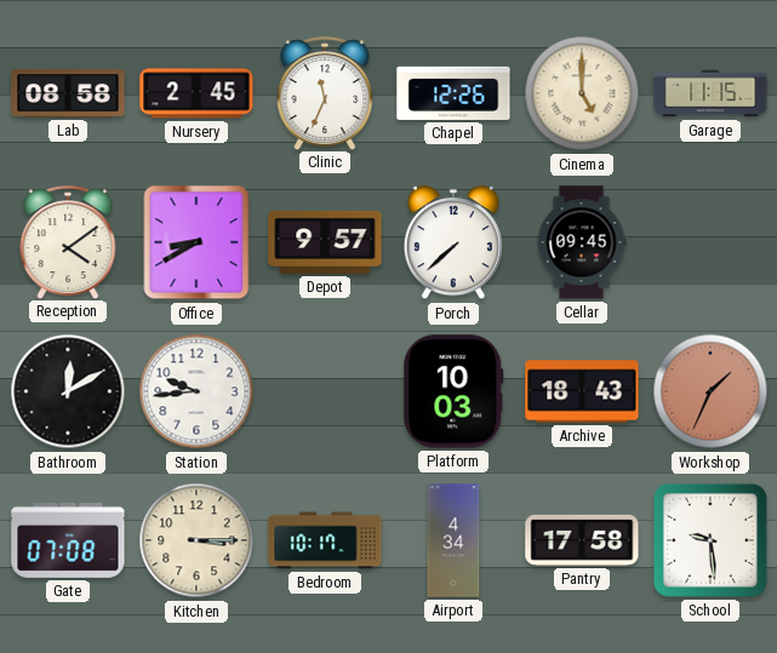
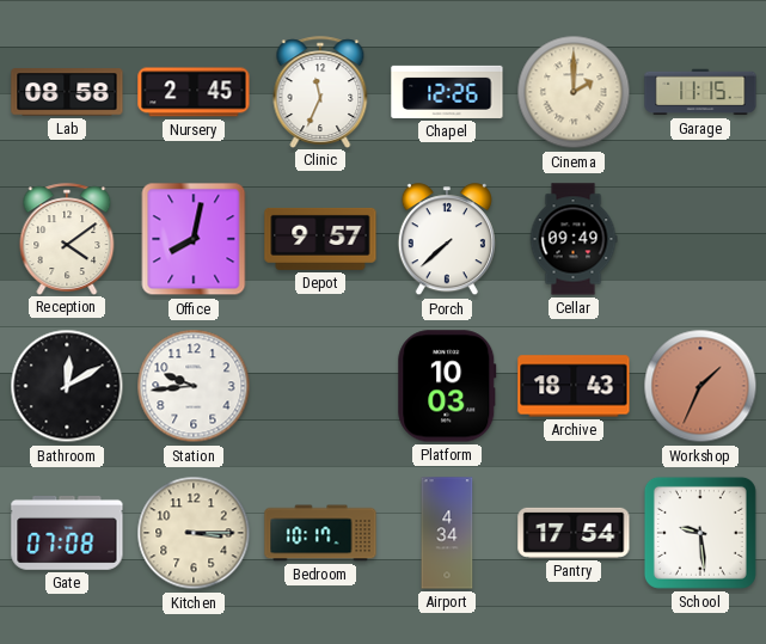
Cinema: 5:00 -> 2:00 (574, 92)
Office: 8:40 -> 8:02 (194, 239)
Cellar: 09:45 -> 09:49 (574, 239)
Pantry: 17:58 -> 17:54 (574, 533)
